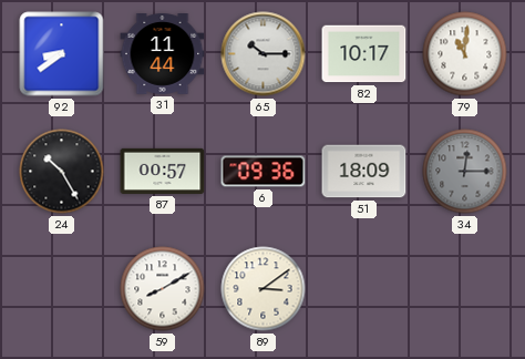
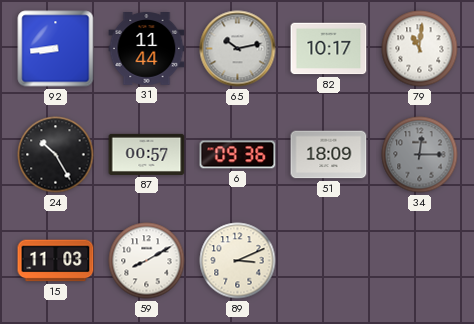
92: 8:39 -> 8:44 (56, 49)
65: 10:15 -> 10:13 (238, 49)
15: none -> 11:03 (56, 261)
89: 3:09 -> 3:11 (238, 261)
